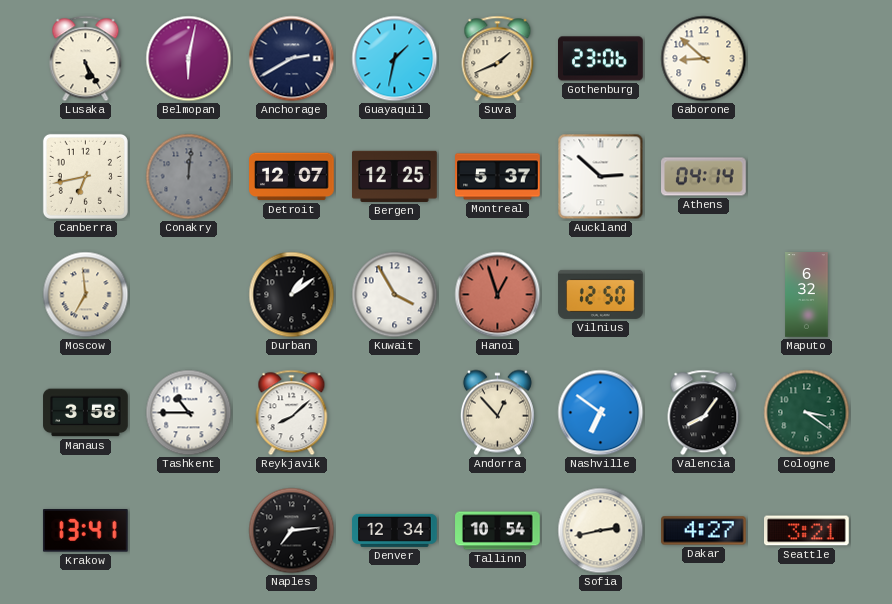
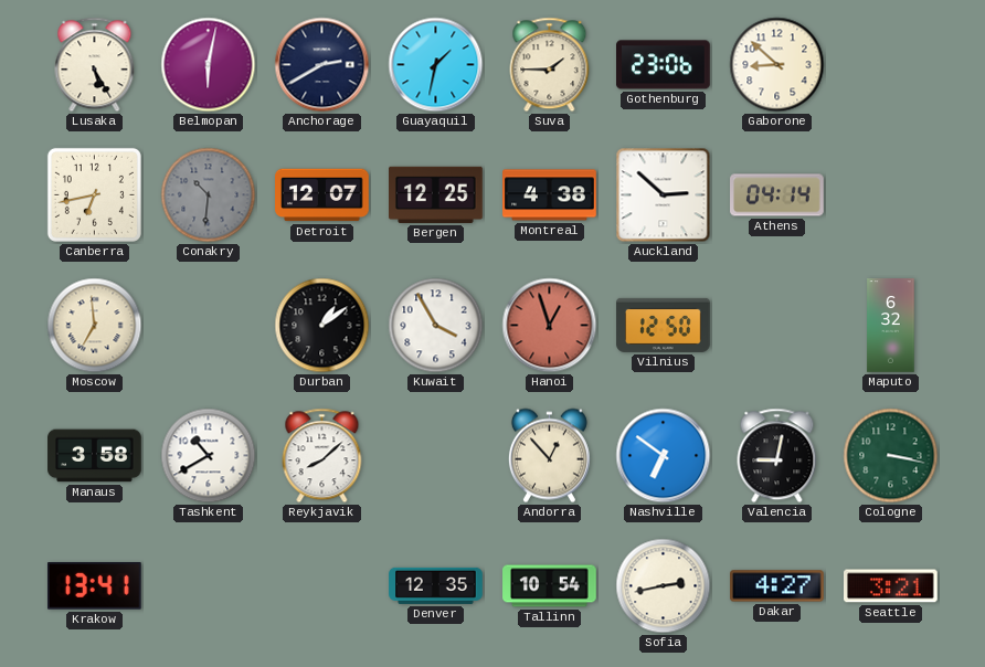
Suva: 1:41 -> 1:45 (550, 65)
Conakry: 12:01 -> 10:31 (209, 195)
Montreal: 5:37 -> 4:38 (550, 195)
Tashkent: 10:45 -> 10:40 (209, 456)
Valencia: 8:06 -> 9:02 (777, 456)
Cologne: 3:21 -> 3:17 (891, 456)
Naples: 7:14 -> none (292, 531)
Denver: 12:34 -> 12:35 (436, 585)
